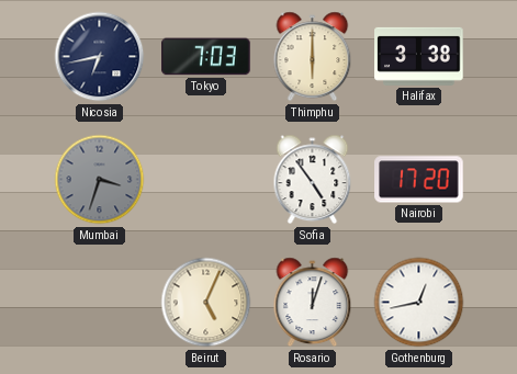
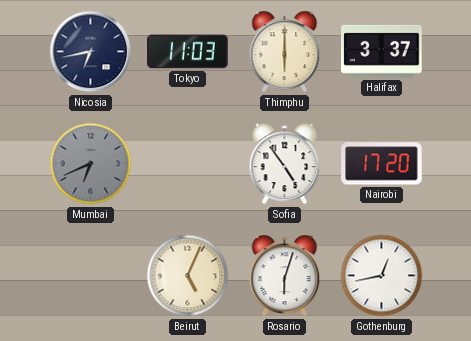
Tokyo: 7:03 -> 11:03 (188, 52)
Halifax: 3:38 -> 3:37 (382, 51)
Mumbai: 3:33 -> 6:41 (91, 164)
Rosario: 12:03 -> 6:03 (285, 276)
